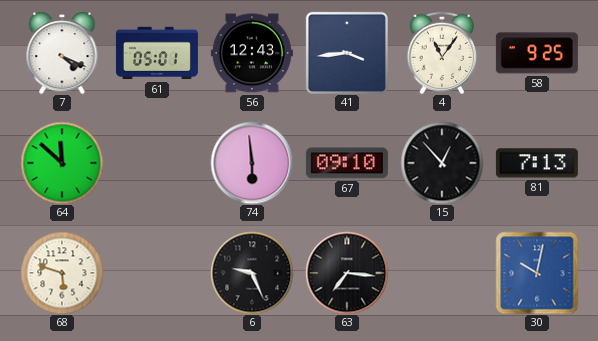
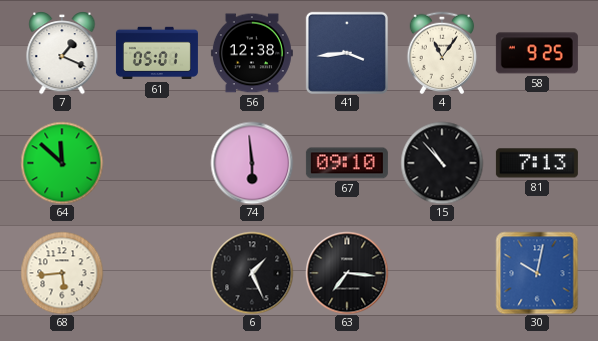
7: 4:19 -> 1:19 (62, 53)
56: 12:43 -> 12:38 (252, 53)
15: 12:53 -> 10:53 (442, 163)
68: 5:48 -> 5:44 (62, 273)
6: 9:26 -> 1:26 (252, 273)
